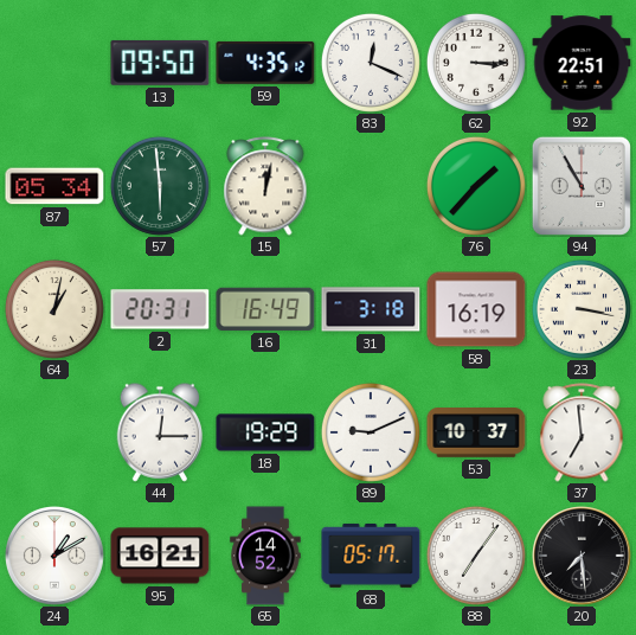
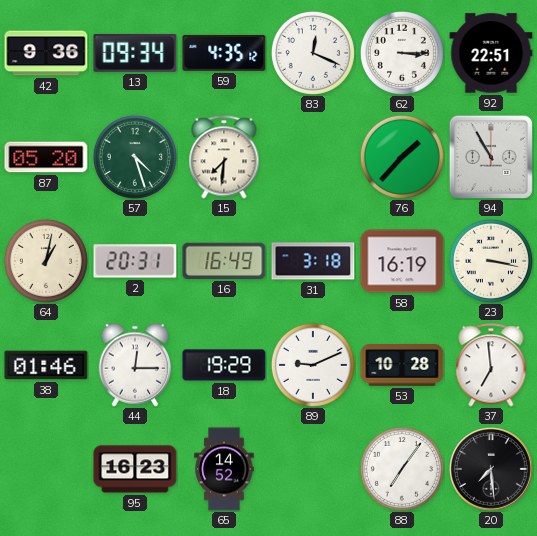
42: none -> 9:36 (46, 53)
13: 09:50 -> 09:34 (135, 53)
87: 05:34 -> 05:20 (46, 157)
57: 5:59 -> 4:27 (135, 157)
15: 12:02 -> 7:31 (224, 157)
38: none -> 01:46 (46, 365)
53: 10:37 -> 10:28 (402, 365)
24: 1:10 -> none (56, 557)
95: 16:21 -> 16:23 (135, 469)
68: 05:17 -> none (371, 556)
